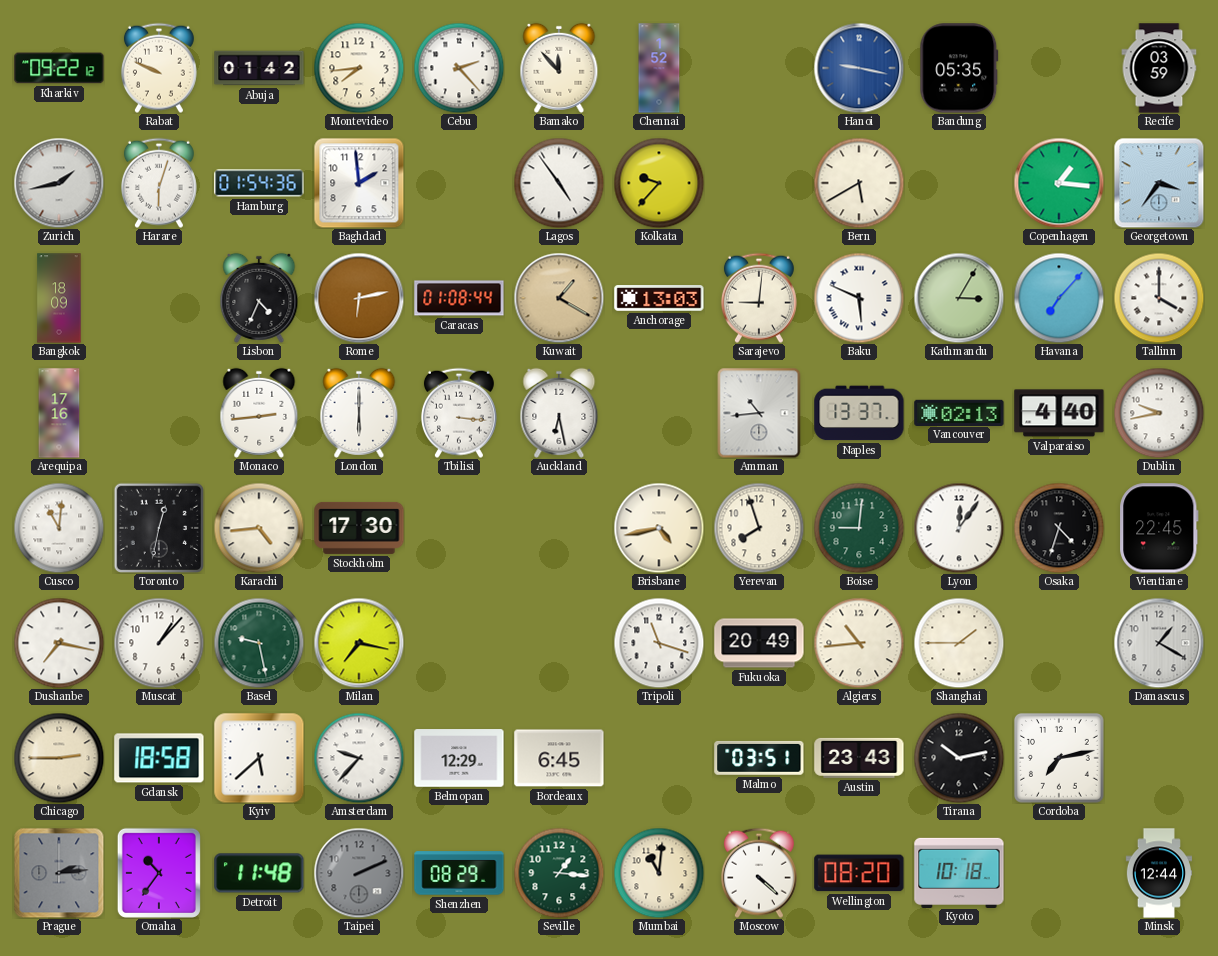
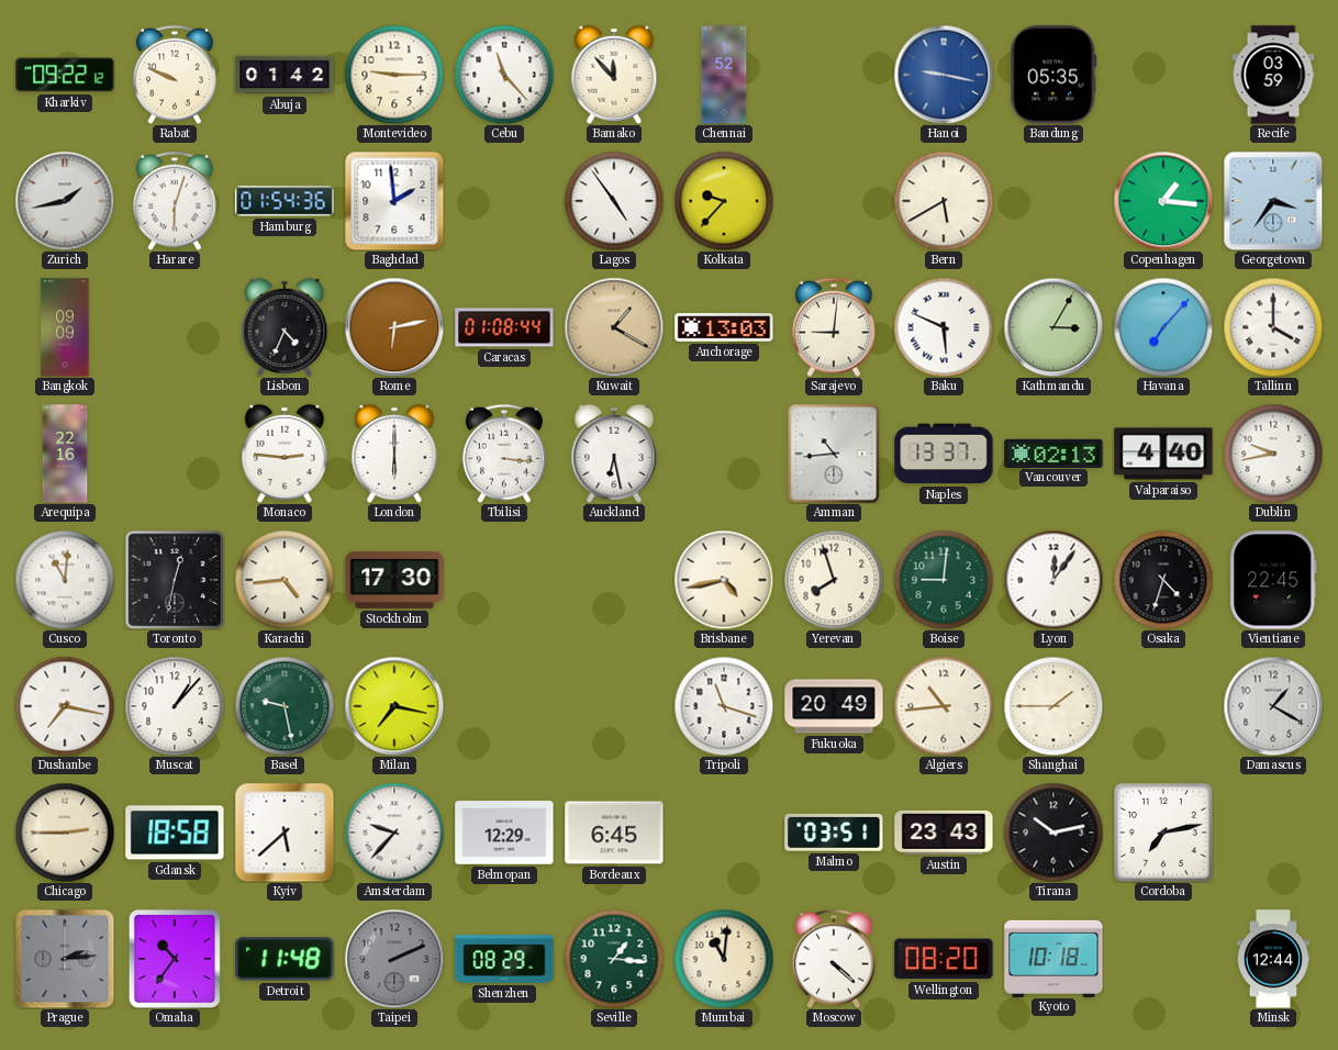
Montevideo: 7:44 -> 9:15 (394, 75)
Cebu: 2:23 -> 11:23 (504, 75)
Bangkok: 18:09 -> 09:09 (65, 327)
Arequipa: 17:16 -> 22:16 (65, 454)
Monaco: 2:44 -> 2:46 (285, 454)
